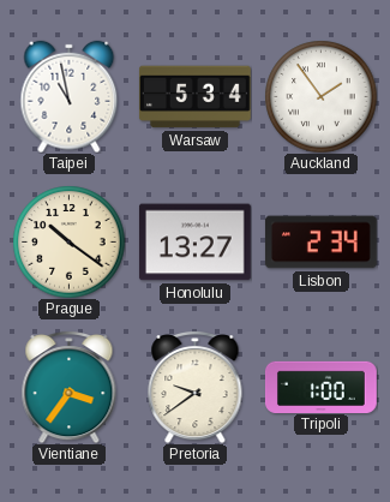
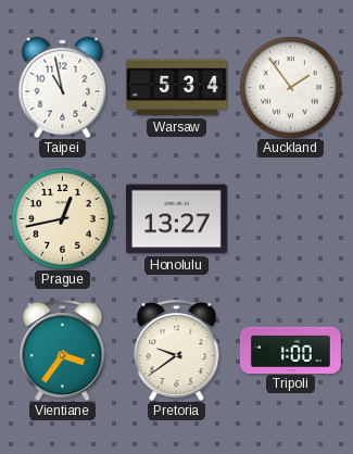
Prague: 10:21 -> 12:43 (62, 218)
Lisbon: 2:34 -> none (322, 243)
